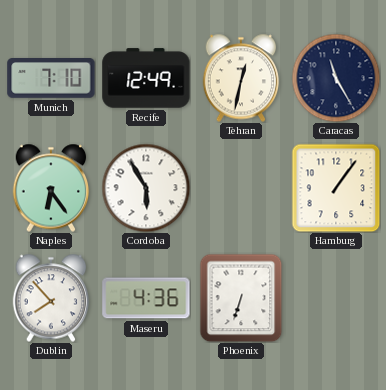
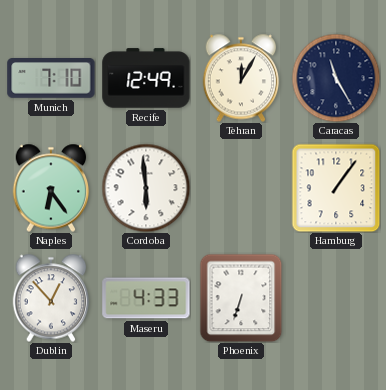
Tehran: 12:32 -> 12:05 (241, 78)
Cordoba: 5:55 -> 5:59 (146, 188)
Dublin: 7:53 -> 12:53 (51, 298)
Maseru: 4:36 -> 4:33 (146, 298)
